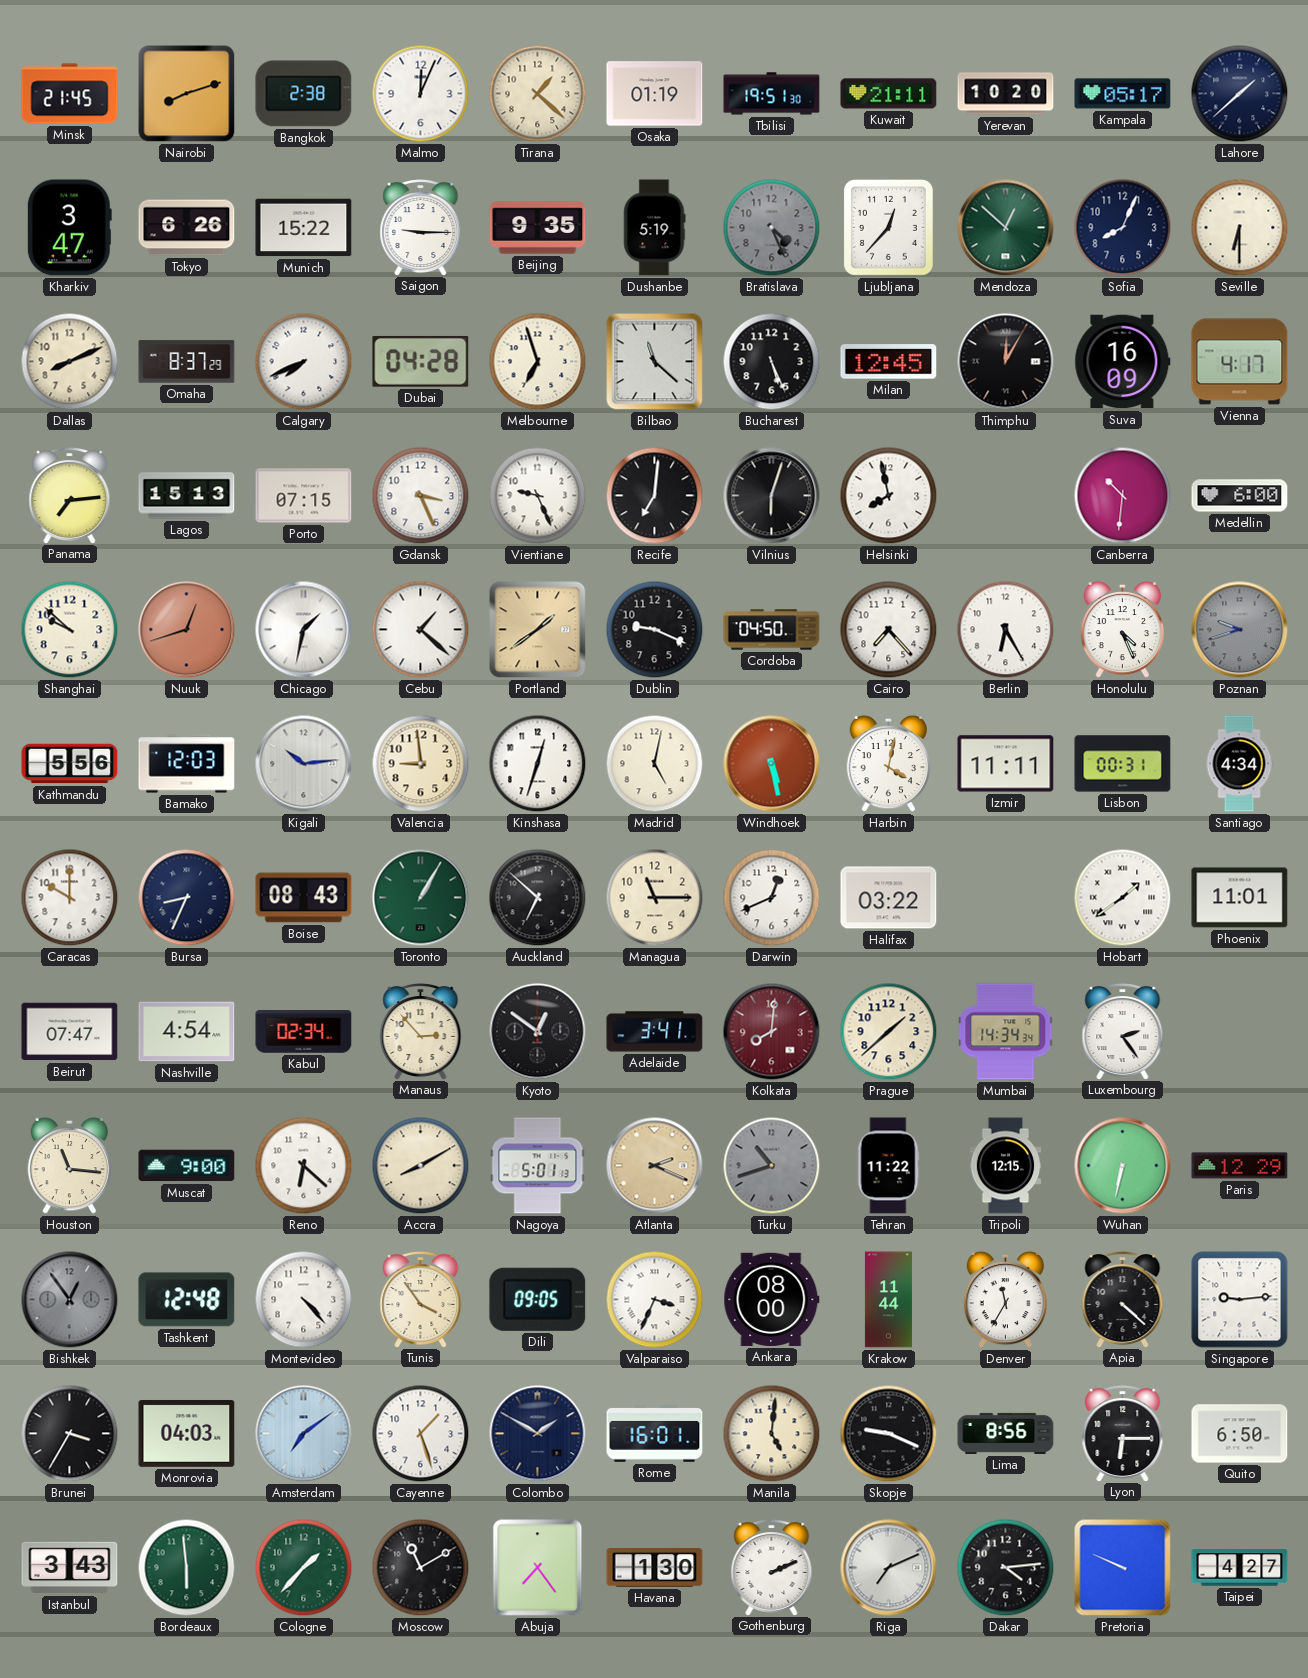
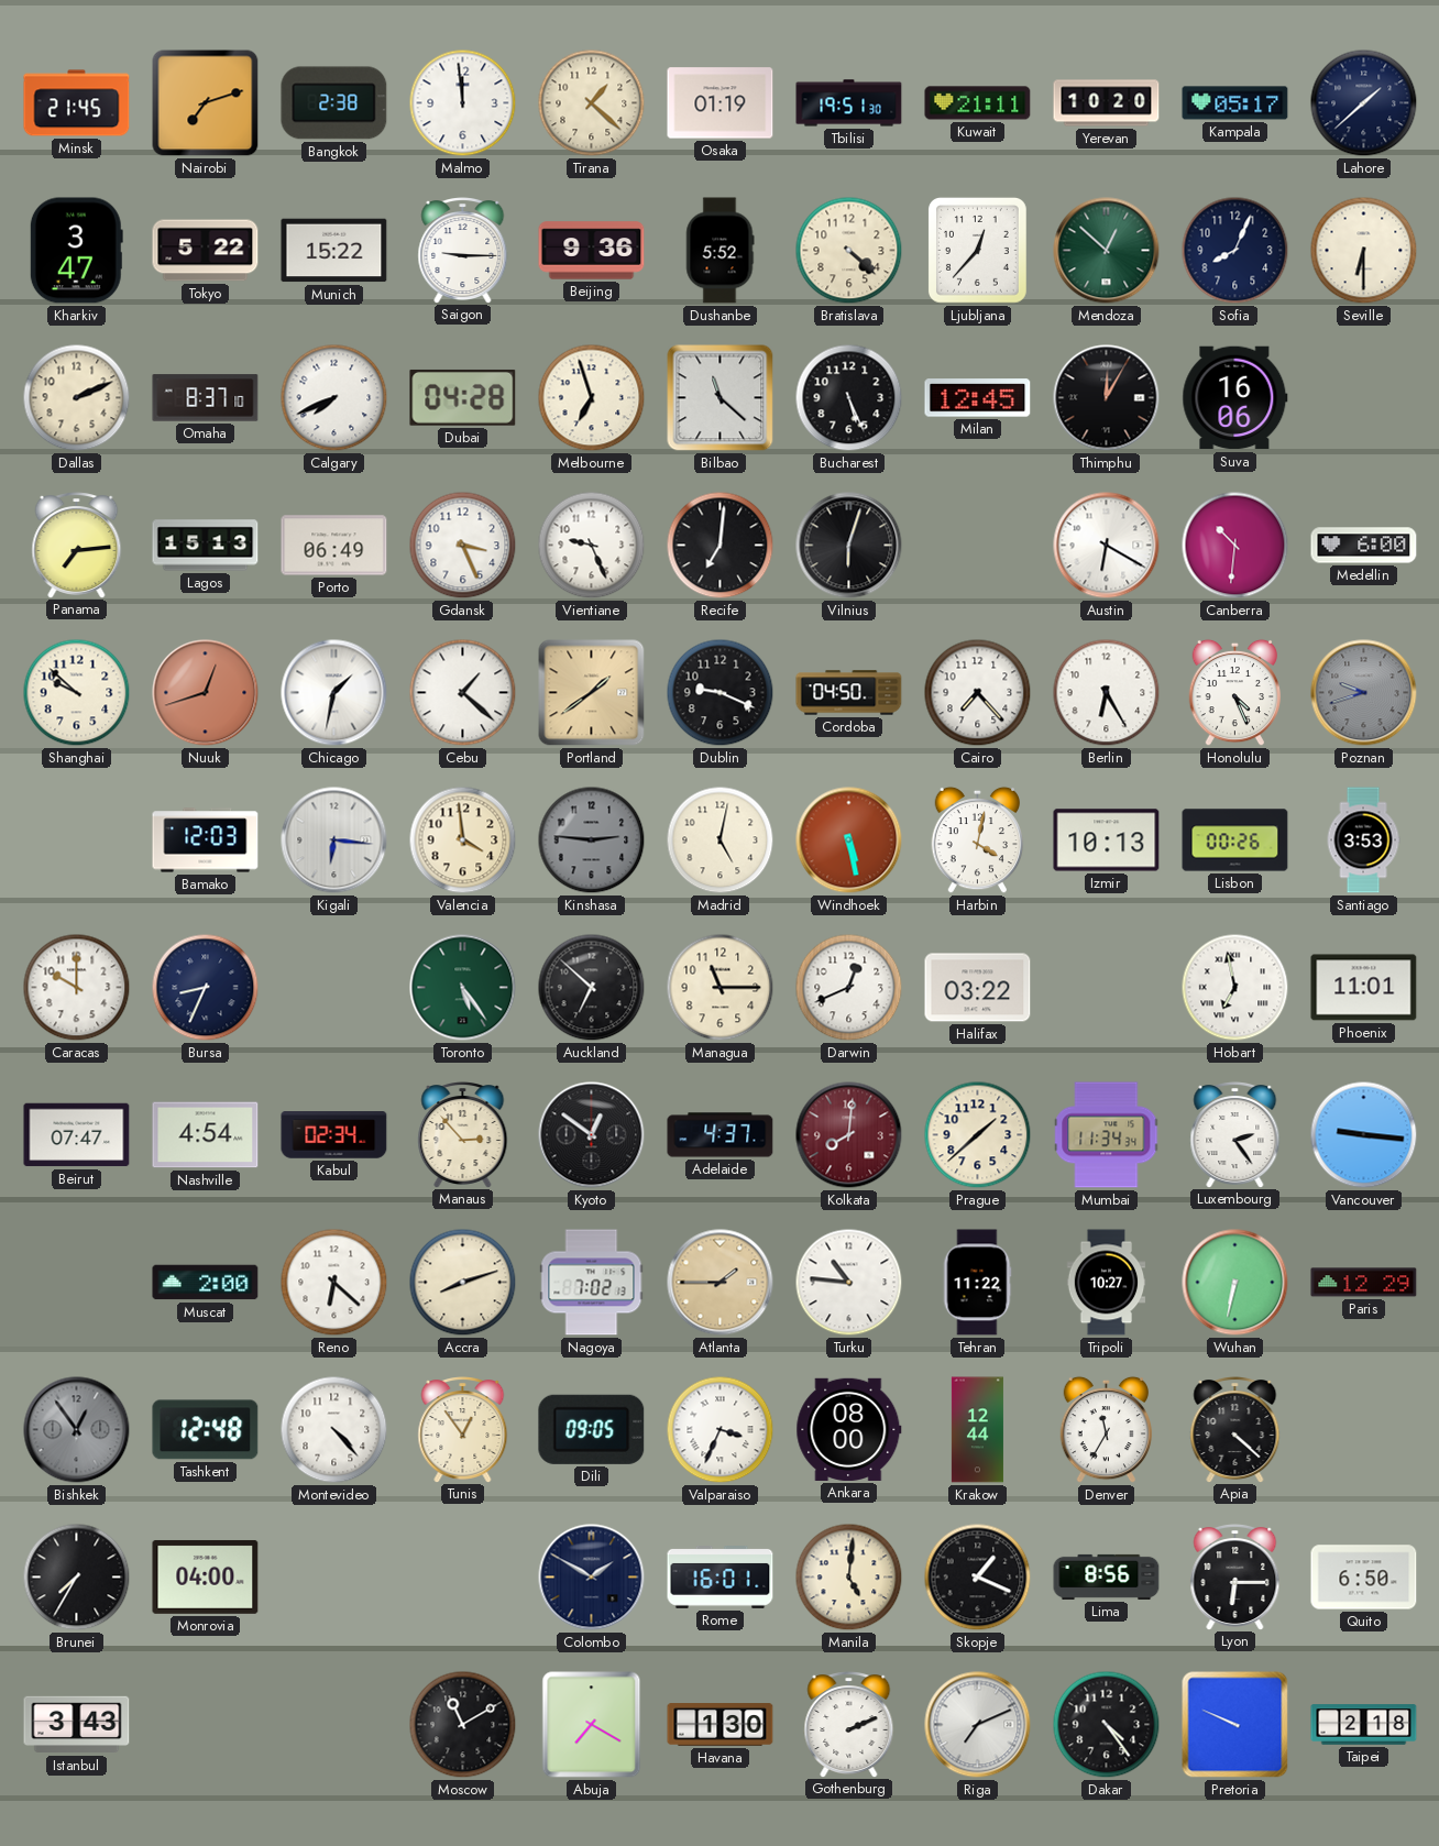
Nairobi: 8:12 -> 7:12 (206, 103)
Malmo: 12:04 -> 11:59 (463, 103)
Tokyo: 6:26 -> 5:22 (206, 251)
Beijing: 9:35 -> 9:36 (592, 251)
Dushanbe: 5:19 -> 5:52 (719, 251)
Bratislava: 4:26 -> 4:22 (849, 251)
Bratislava dial: grey -> cream (849, 251)
Dallas: 8:11 -> 2:11 (77, 398)
Omaha: 8:37:29 -> 8:37:10 (206, 398)
Suva: 16:09 -> 16:06 (1235, 398)
Vienna: 4:17 -> none (1240, 362)
Porto: 07:15 -> 06:49 (334, 546)
Helsinki: 7:58 -> none (889, 496)
Austin: none -> 6:20 (1107, 546)
Kathmandu: 5:56 -> none (70, 764)
Kigali: 10:14 -> 6:16 (334, 840)
Valencia: 8:59 -> 3:59 (463, 840)
Kinshasa: 12:33 -> 2:46 (592, 840)
Kinshasa dial: white -> grey (592, 840)
Izmir: 11:11 -> 10:13 (1107, 840)
Lisbon: 00:31 -> 00:26 (1235, 840)
Santiago: 4:34 -> 3:53 (1363, 840)
Boise: 08:43 -> none (304, 898)
Toronto: 1:05 -> 5:24 (463, 988)
Hobart: 1:39 -> 6:58 (1235, 988)
Adelaide: 3:41 -> 4:37 (721, 1135)
Mumbai: 14:34 -> 11:34 (1107, 1135)
Vancouver: none -> 9:16 (1364, 1135)
Houston: 11:16 -> none (70, 1166)
Muscat: 9:00 -> 2:00 (206, 1283)
Accra: 8:10 -> 8:12 (463, 1283)
Nagoya: 5:01 -> 7:02 (592, 1283)
Atlanta: 2:19 -> 1:45 (721, 1283)
Turku: 10:42 -> 10:46 (849, 1283)
Turku dial: grey -> white (849, 1283)
Tripoli: 12:15 -> 10:27 (1107, 1283)
Tunis: 3:54 -> 12:54 (463, 1430)
Krakow: 11:44 -> 12:44 (977, 1430)
Singapore: 9:14 -> none (1240, 1300)
Brunei: 3:35 -> 7:35 (77, 1578)
Monrovia: 04:03 -> 04:00 (206, 1576)
Amsterdam: 7:09 -> none (304, 1434)
Cayenne: 1:27 -> none (421, 1434)
Skopje: 9:19 -> 1:19 (978, 1578)
Bordeaux: 5:59 -> none (187, 1568)
Cologne: 1:37 -> none (304, 1568)
Abuja: 7:24 -> 7:20 (592, 1725)
Dakar: 4:14 -> 4:24 (1107, 1725)
Taipei: 4:27 -> 2:18 (1364, 1725)
